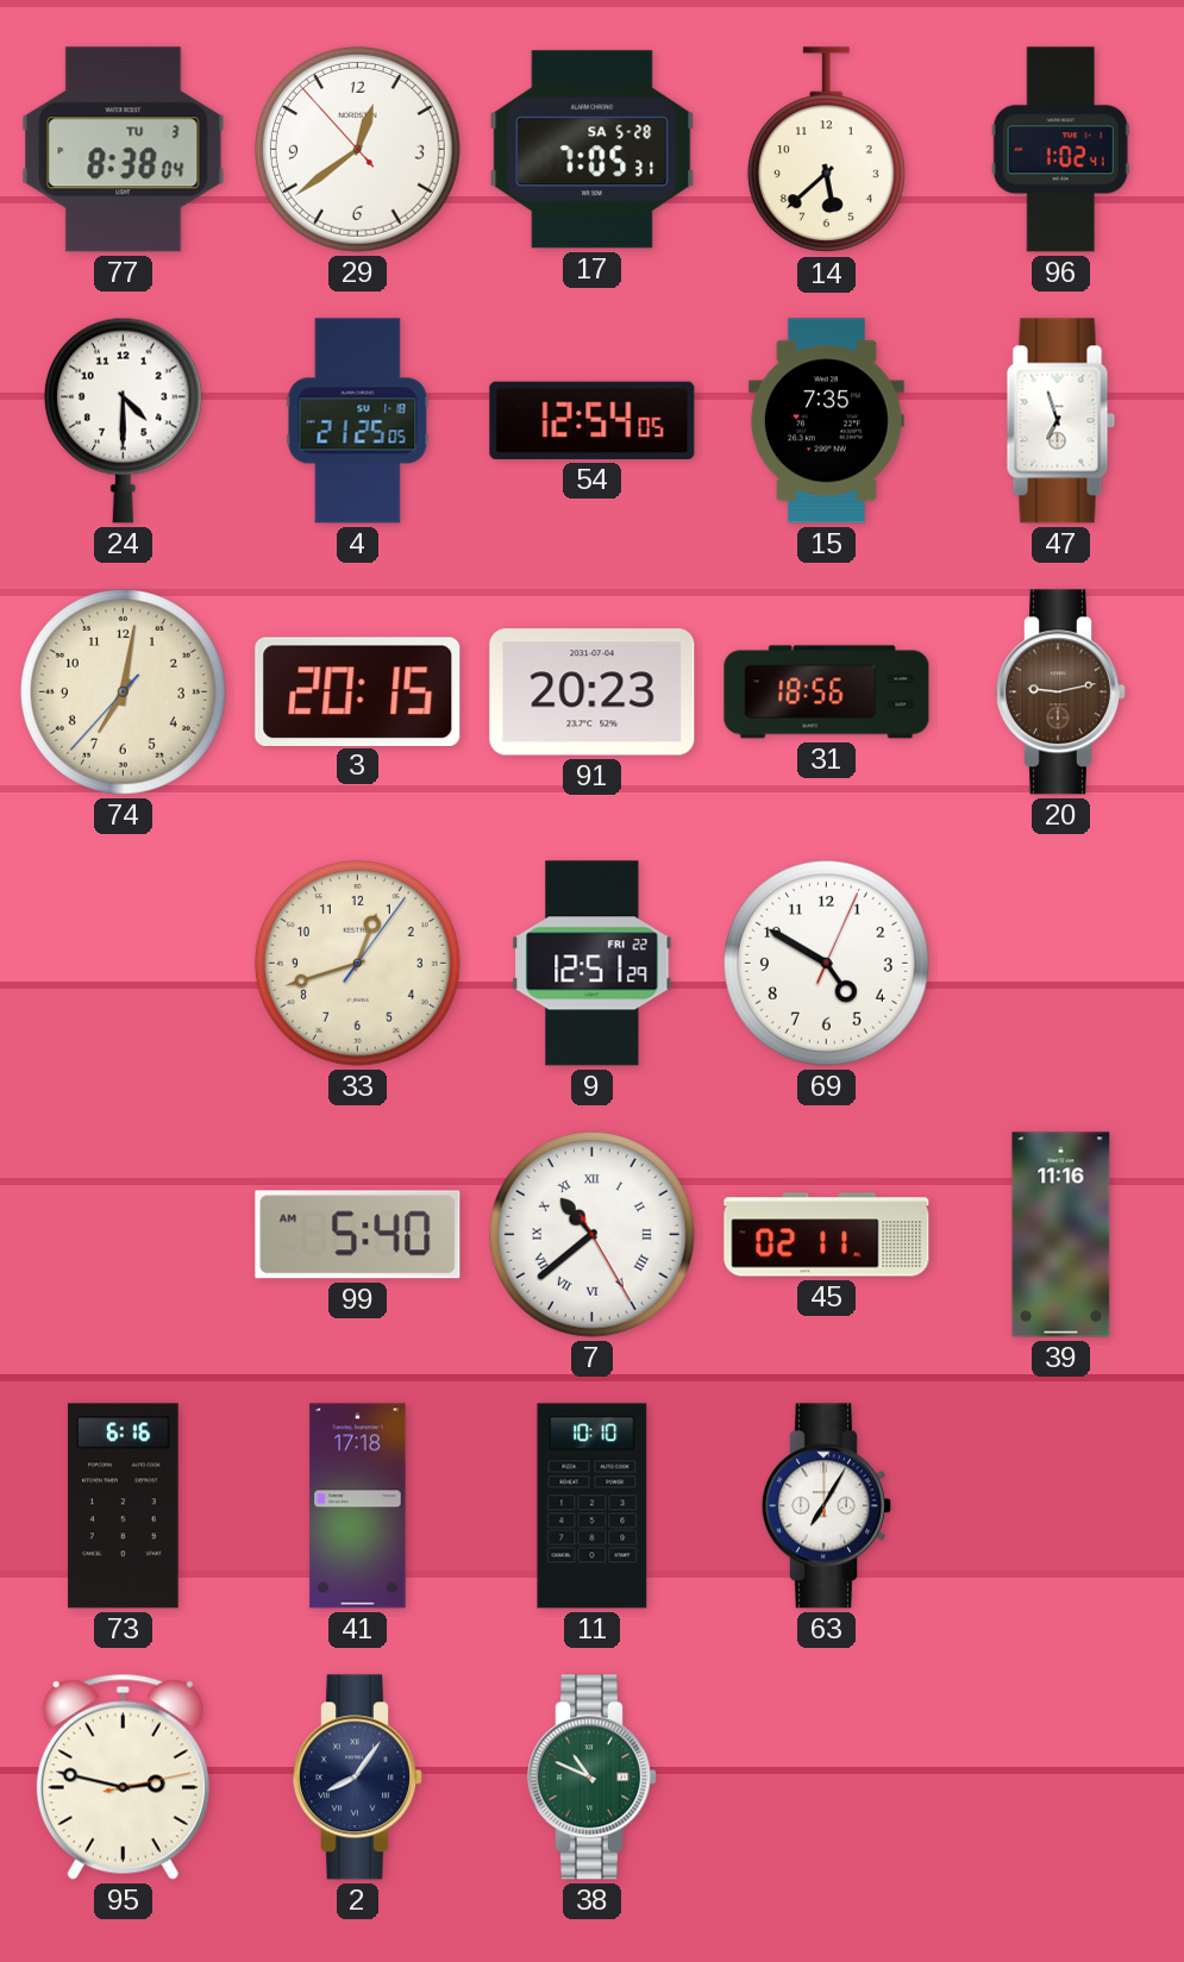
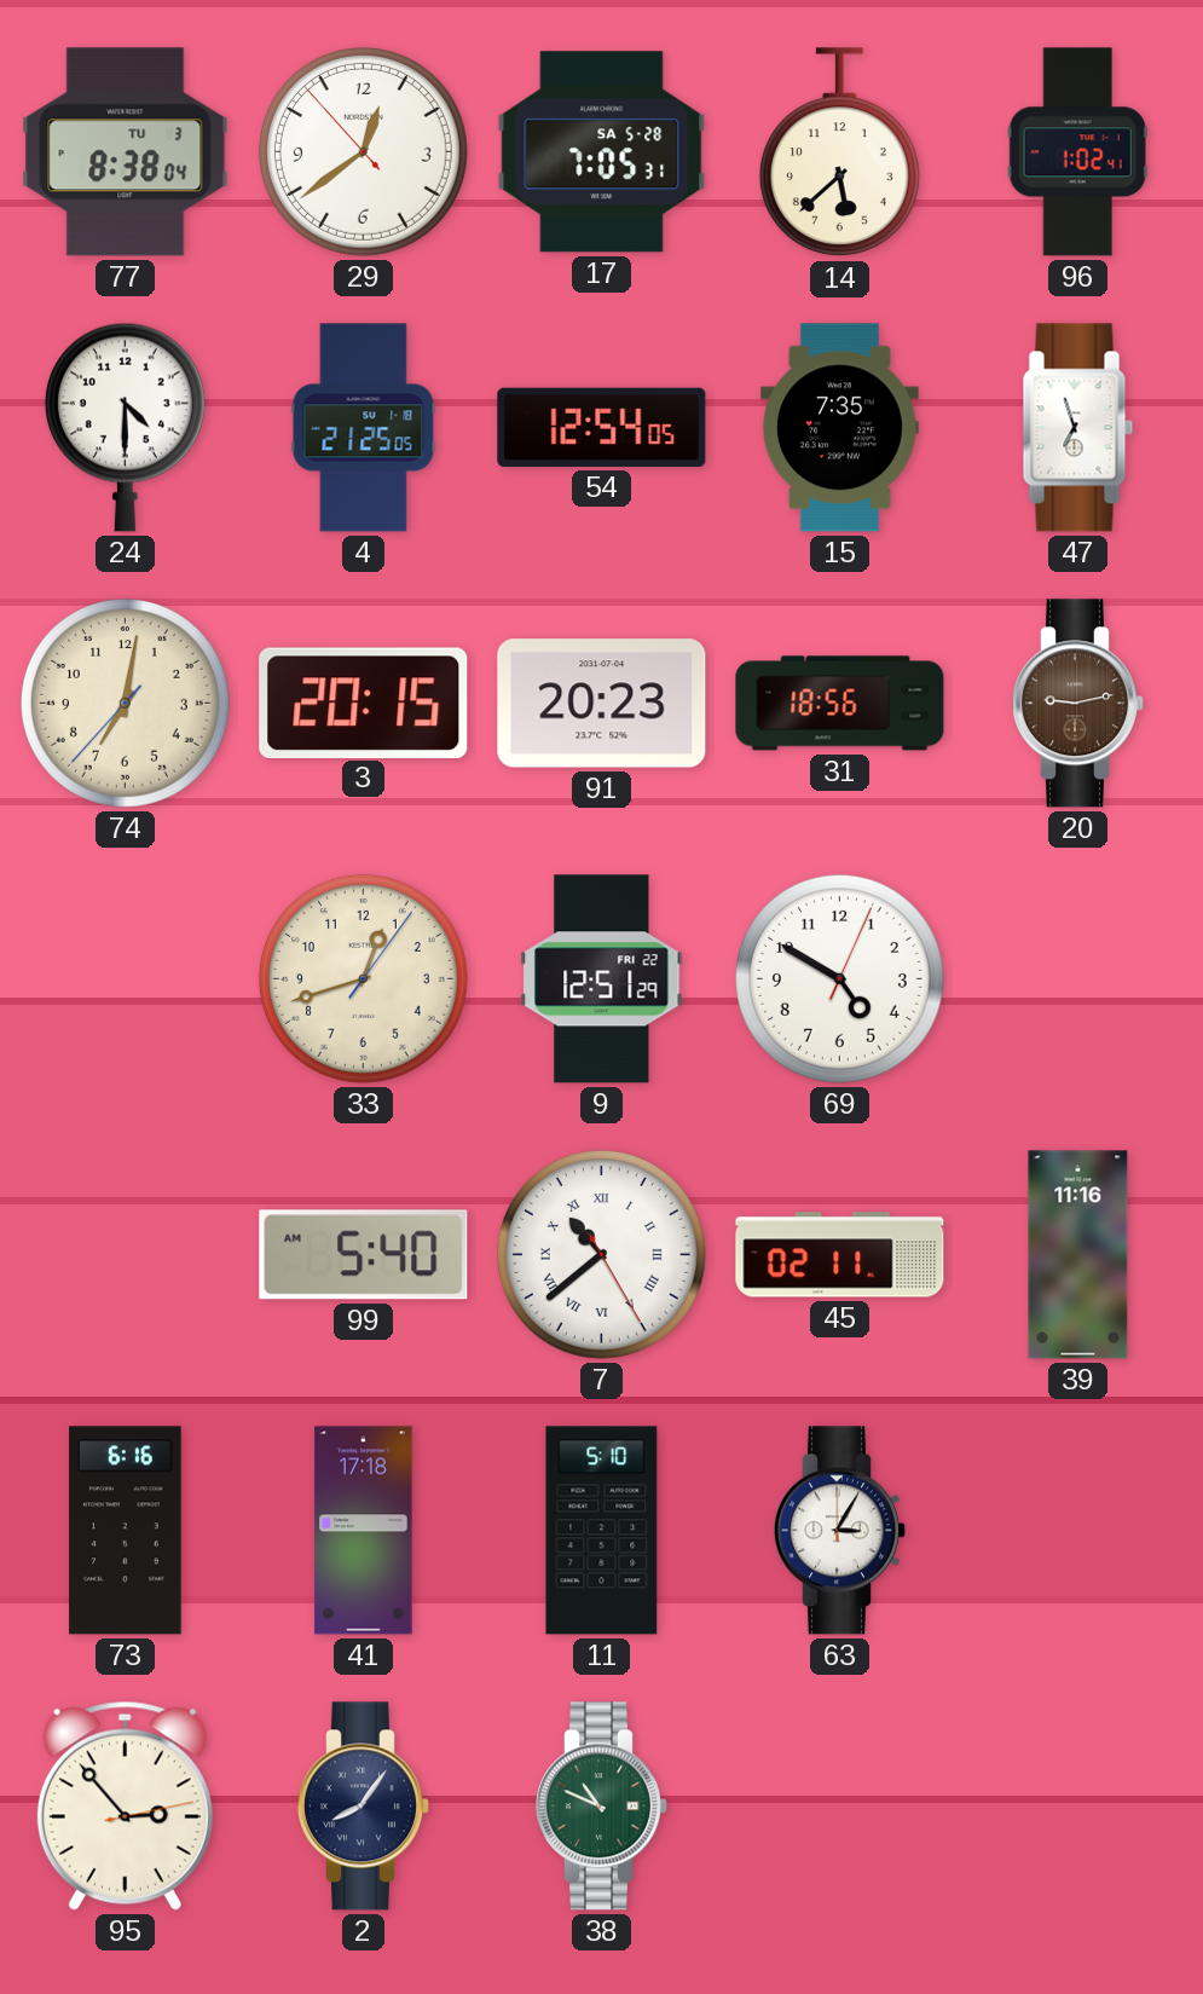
11: 10:10 -> 5:10 (602, 1531)
63: 7:05 -> 3:05 (839, 1531)
95: 2:47 -> 2:53 (125, 1805)
